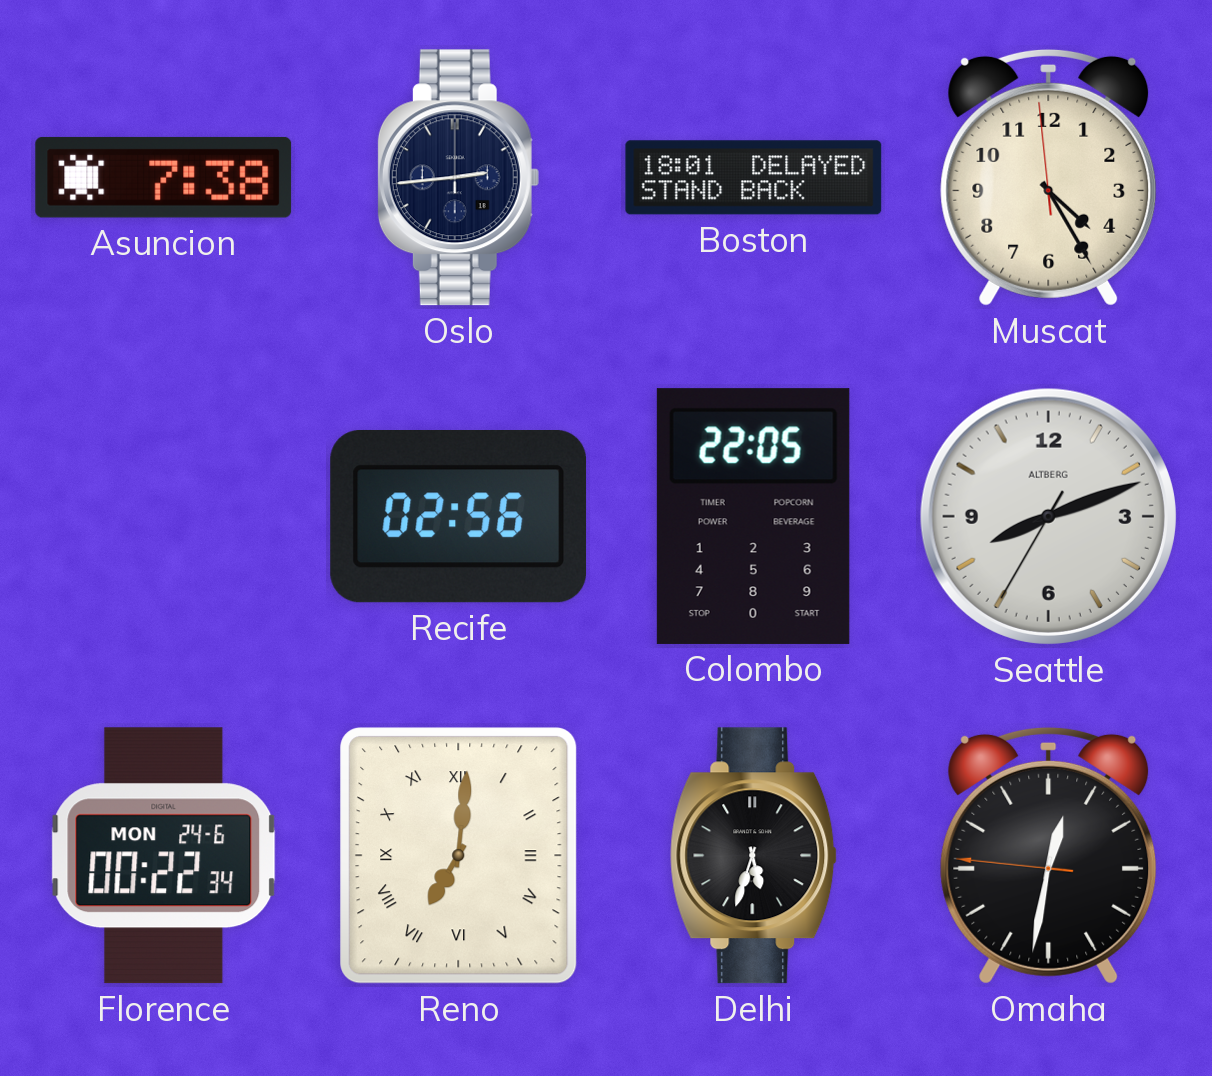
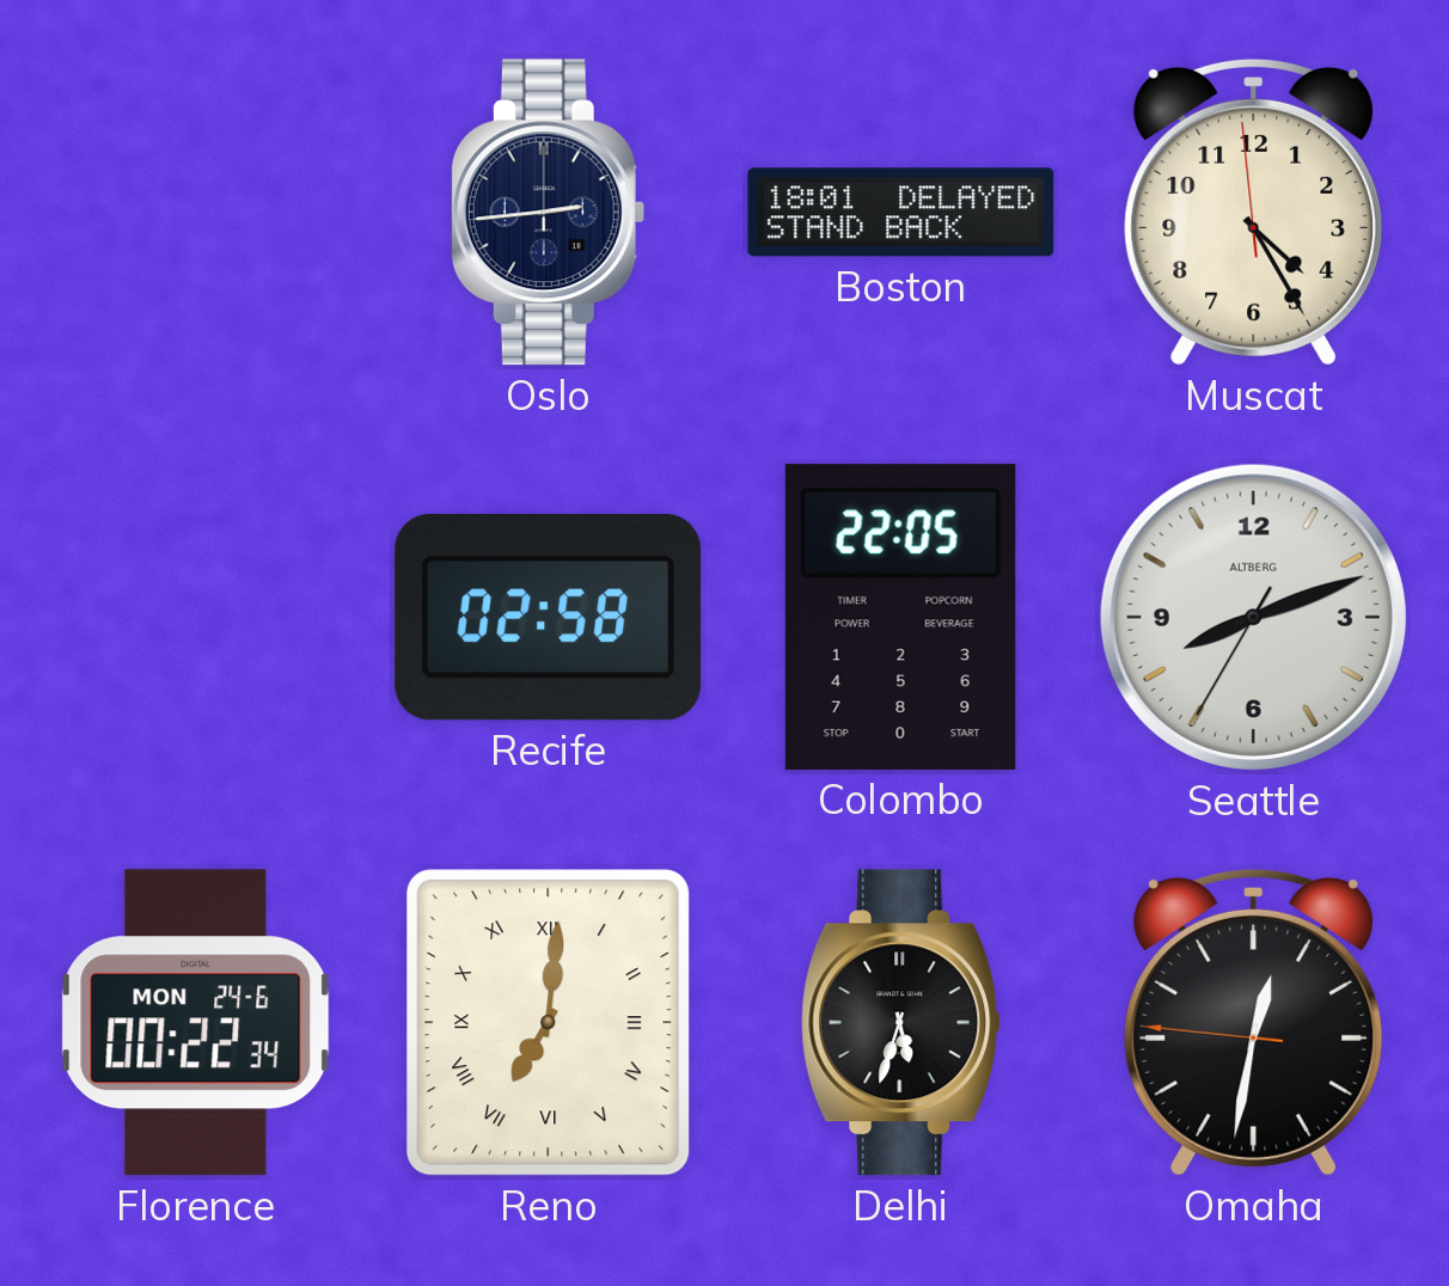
Asuncion: 7:38 -> none (164, 177)
Recife: 02:56 -> 02:58 (549, 618)
